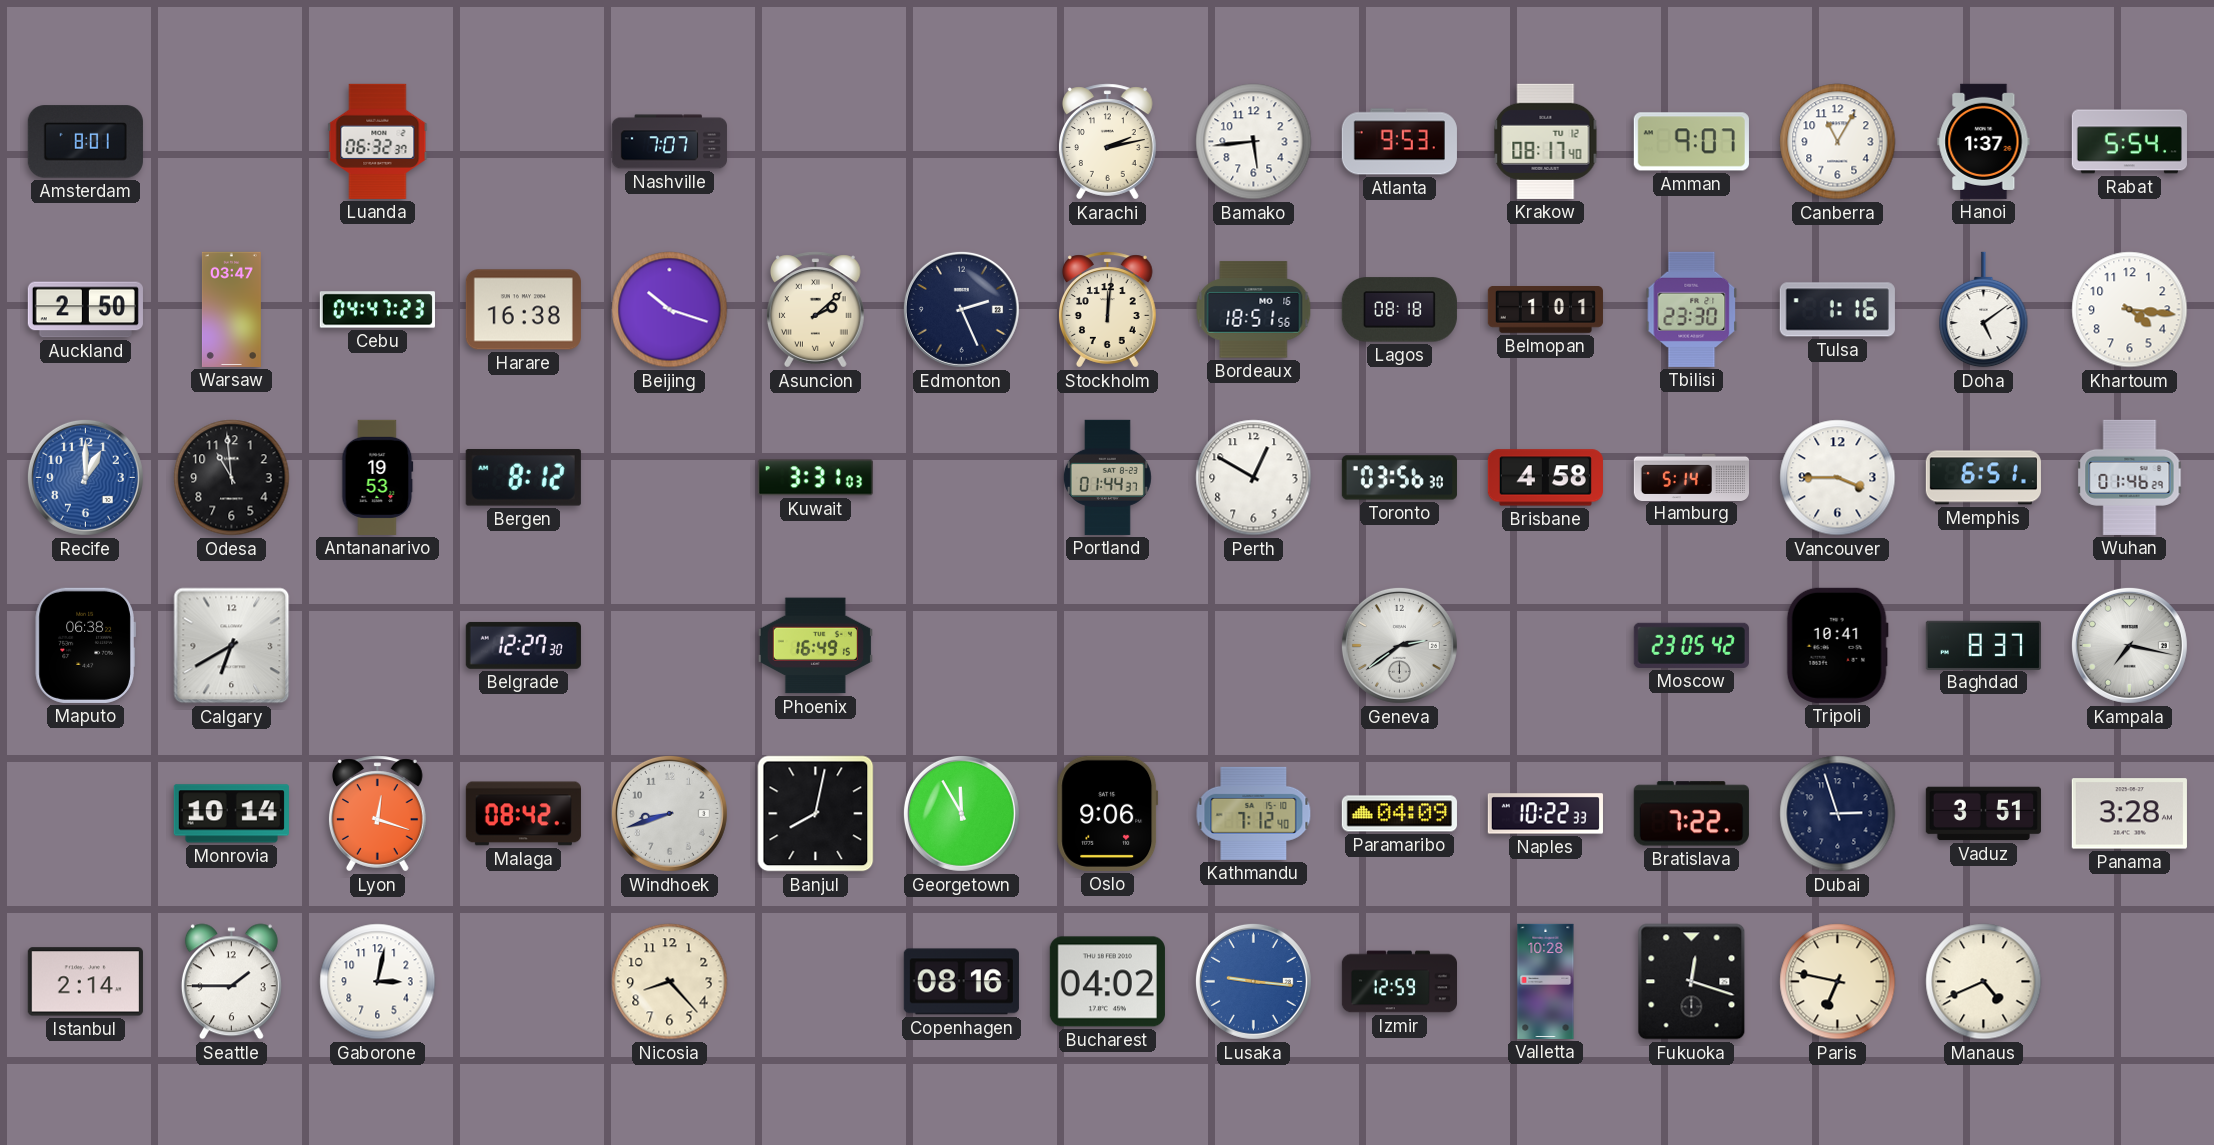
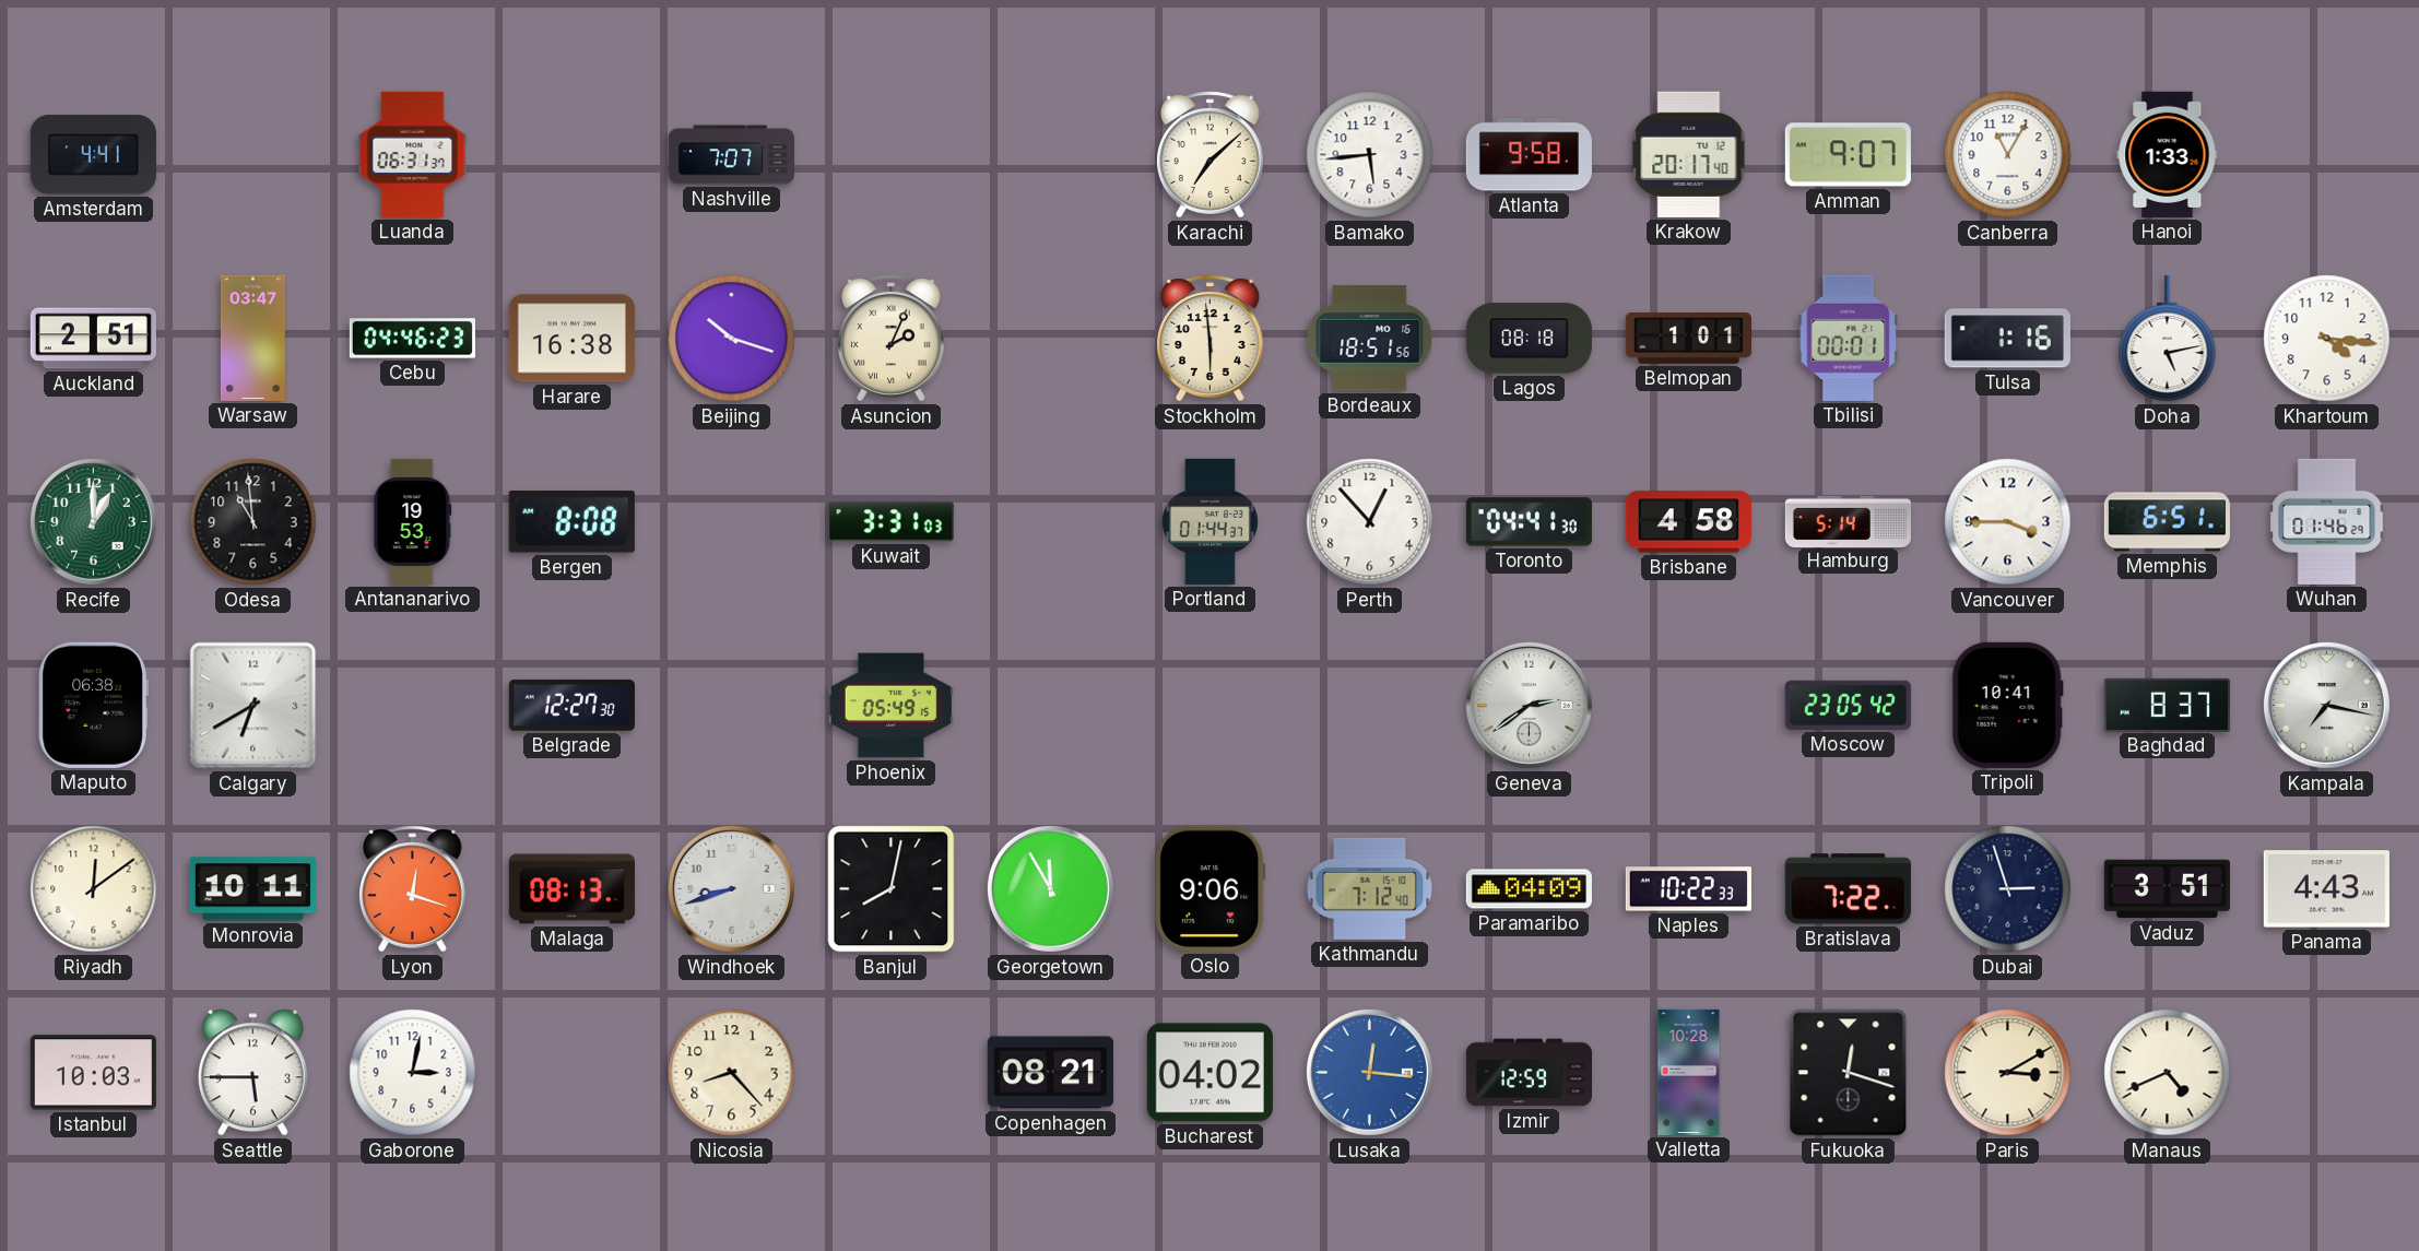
Amsterdam: 8:01 -> 4:41 (93, 155)
Luanda: 06:32 -> 06:31 (413, 154)
Karachi: 2:13 -> 7:08 (1209, 155)
Atlanta: 9:53 -> 9:58 (1529, 155)
Krakow: 08:17 -> 20:17 (1689, 154)
Hanoi: 1:37 -> 1:33 (2168, 154)
Rabat: 5:54 -> none (2129, 142)
Auckland: 2:50 -> 2:51 (93, 339)
Cebu: 04:47 -> 04:46 (412, 339)
Asuncion: 2:08 -> 2:04 (890, 339)
Edmonton: 2:26 -> none (961, 309)
Stockholm: 12:01 -> 5:59 (1209, 339)
Tbilisi: 23:30 -> 00:01 (1849, 338)
Doha: 5:09 -> 5:13 (2168, 339)
Recife dial: blue -> green (93, 521)
Bergen: 8:12 -> 8:08 (571, 522)
Perth: 12:50 -> 12:53 (1370, 522)
Toronto: 03:56 -> 04:41 (1529, 522)
Phoenix: 16:49 -> 05:49 (890, 706)
Riyadh: none -> 12:09 (94, 889)
Monrovia: 10:14 -> 10:11 (252, 889)
Malaga: 08:42 -> 08:13 (571, 889)
Panama: 3:28 -> 4:43 (2326, 889)
Istanbul: 2:14 -> 10:03 (93, 1073)
Seattle: 1:45 -> 5:45 (252, 1073)
Copenhagen: 08:16 -> 08:21 (1050, 1073)
Lusaka: 9:16 -> 12:16 (1369, 1072)
Paris: 6:47 -> 3:10 (2008, 1073)
